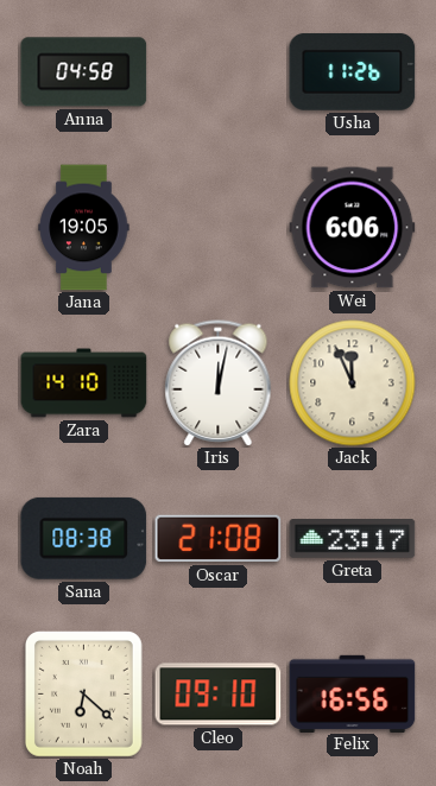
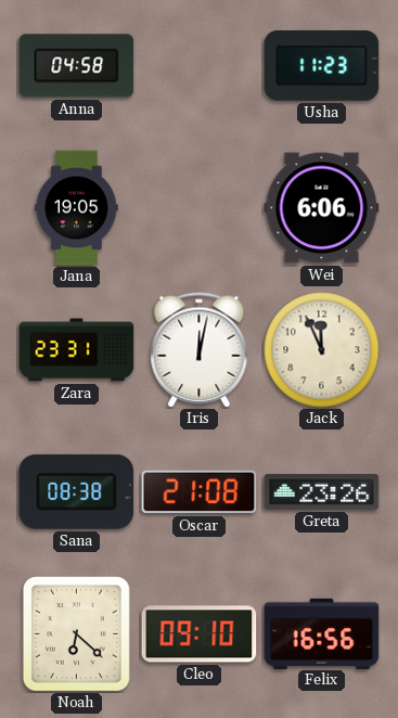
Usha: 11:26 -> 11:23 (322, 65)
Zara: 14:10 -> 23:31 (77, 350)
Greta: 23:17 -> 23:26 (322, 492)
